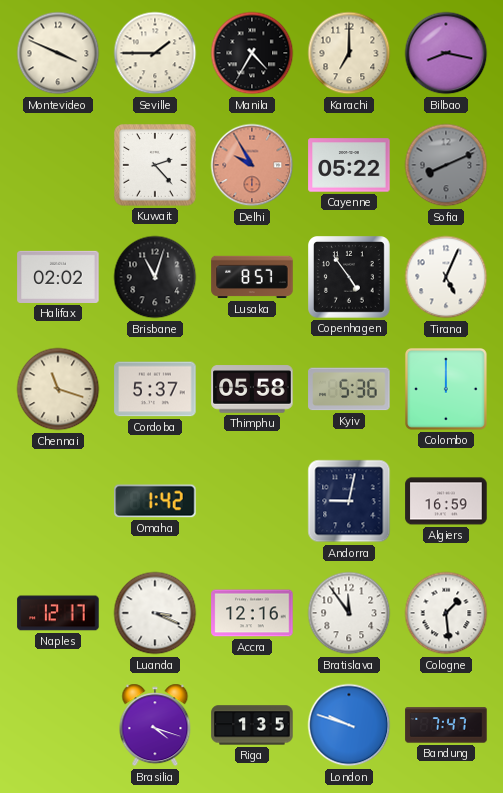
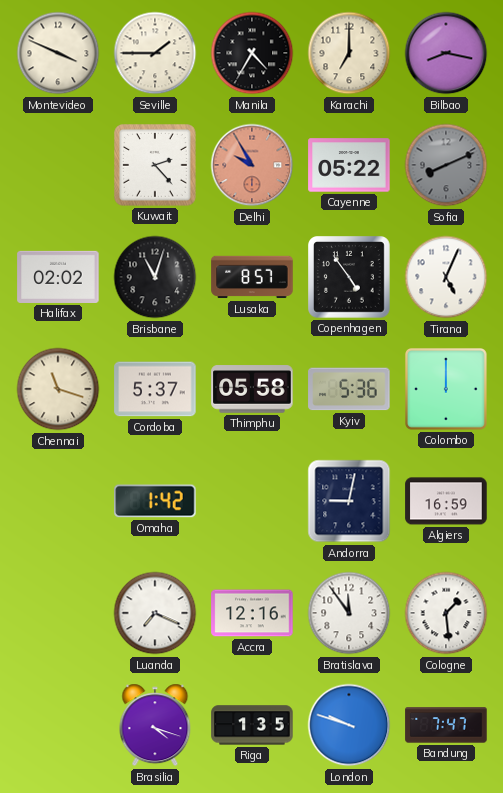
Naples: 12:17 -> none (58, 613)
Luanda: 3:19 -> 7:19 (155, 613)
